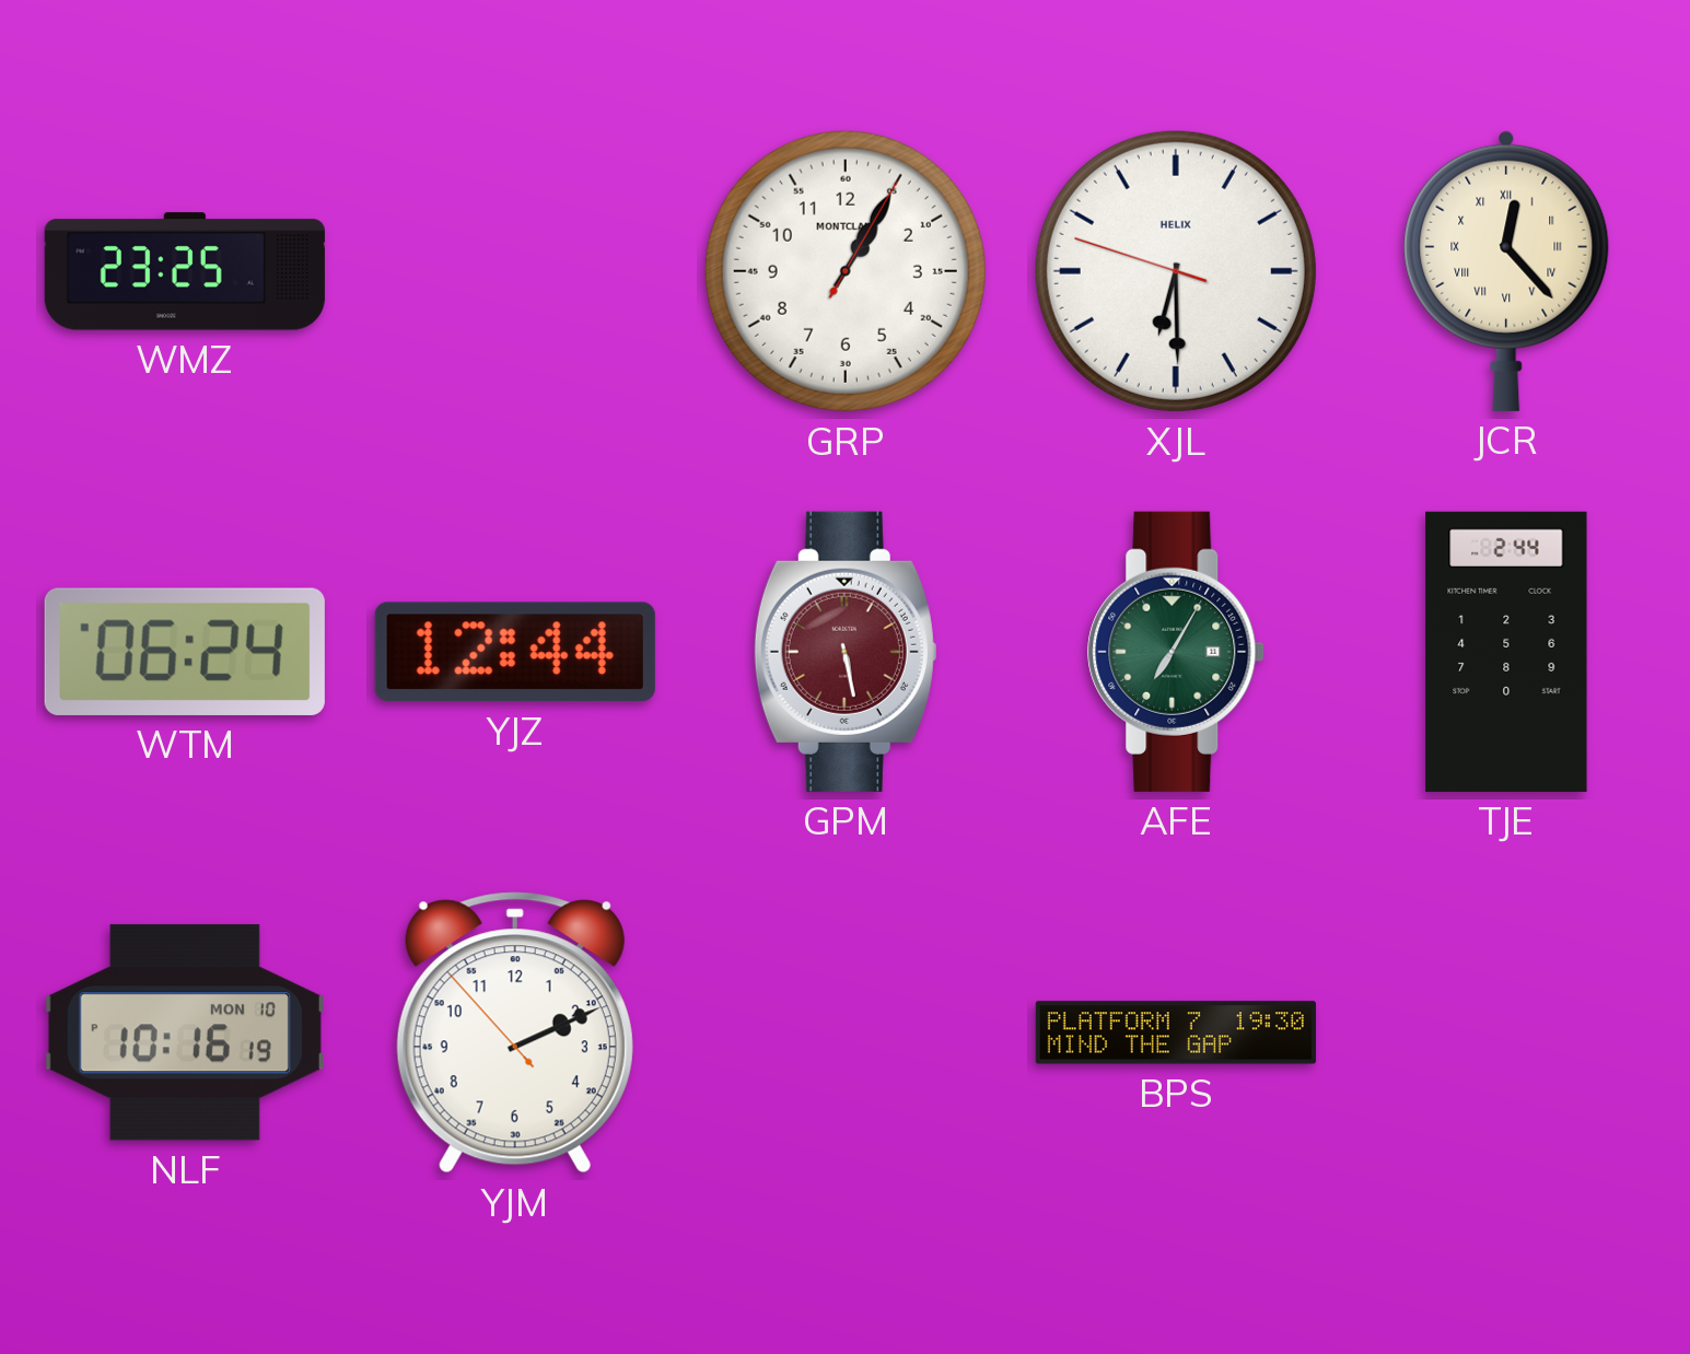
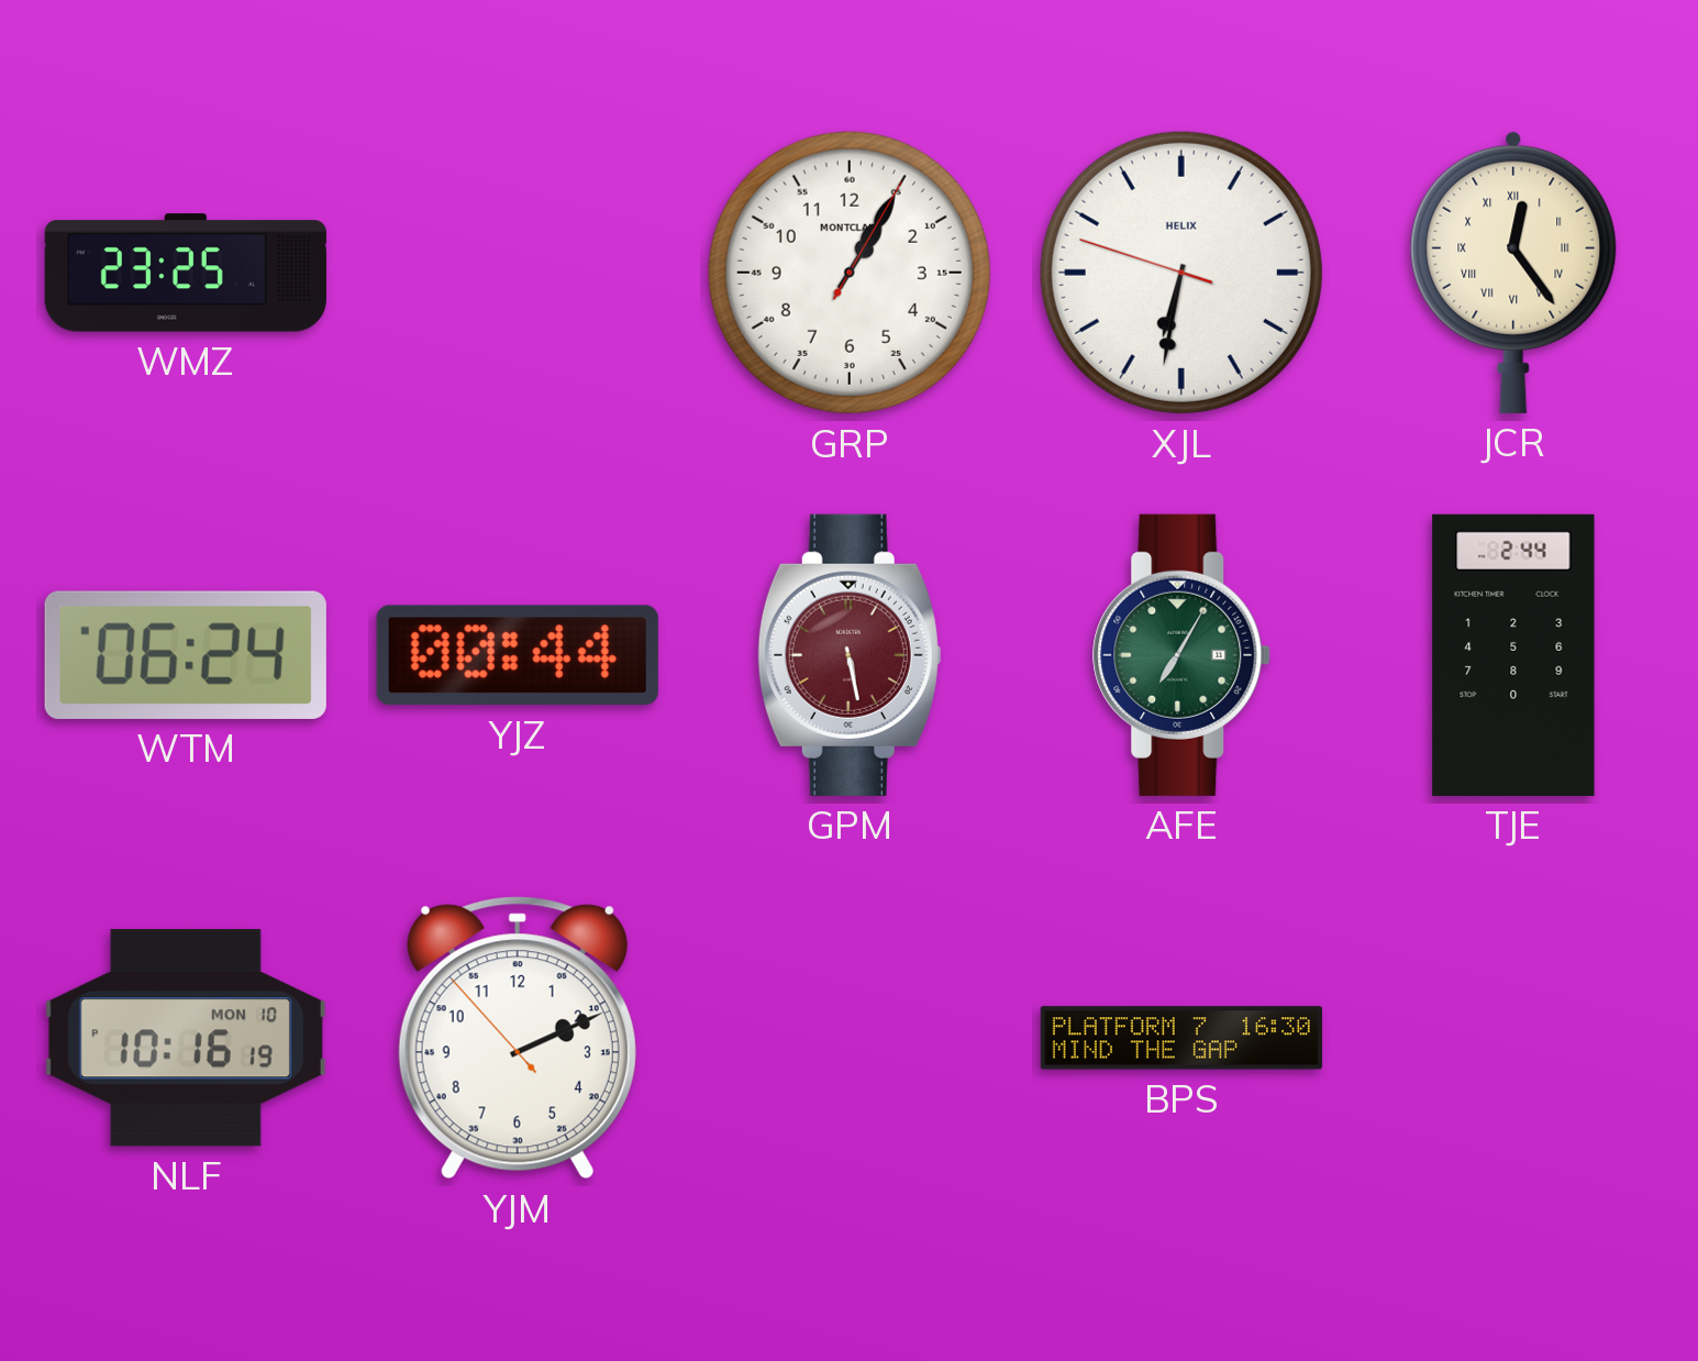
XJL: 6:29 -> 6:31 (1181, 273)
JCR: 12:23 -> 12:24 (1513, 273)
YJZ: 12:44 -> 00:44 (518, 655)
BPS: 19:30 -> 16:30 (1181, 1038)
